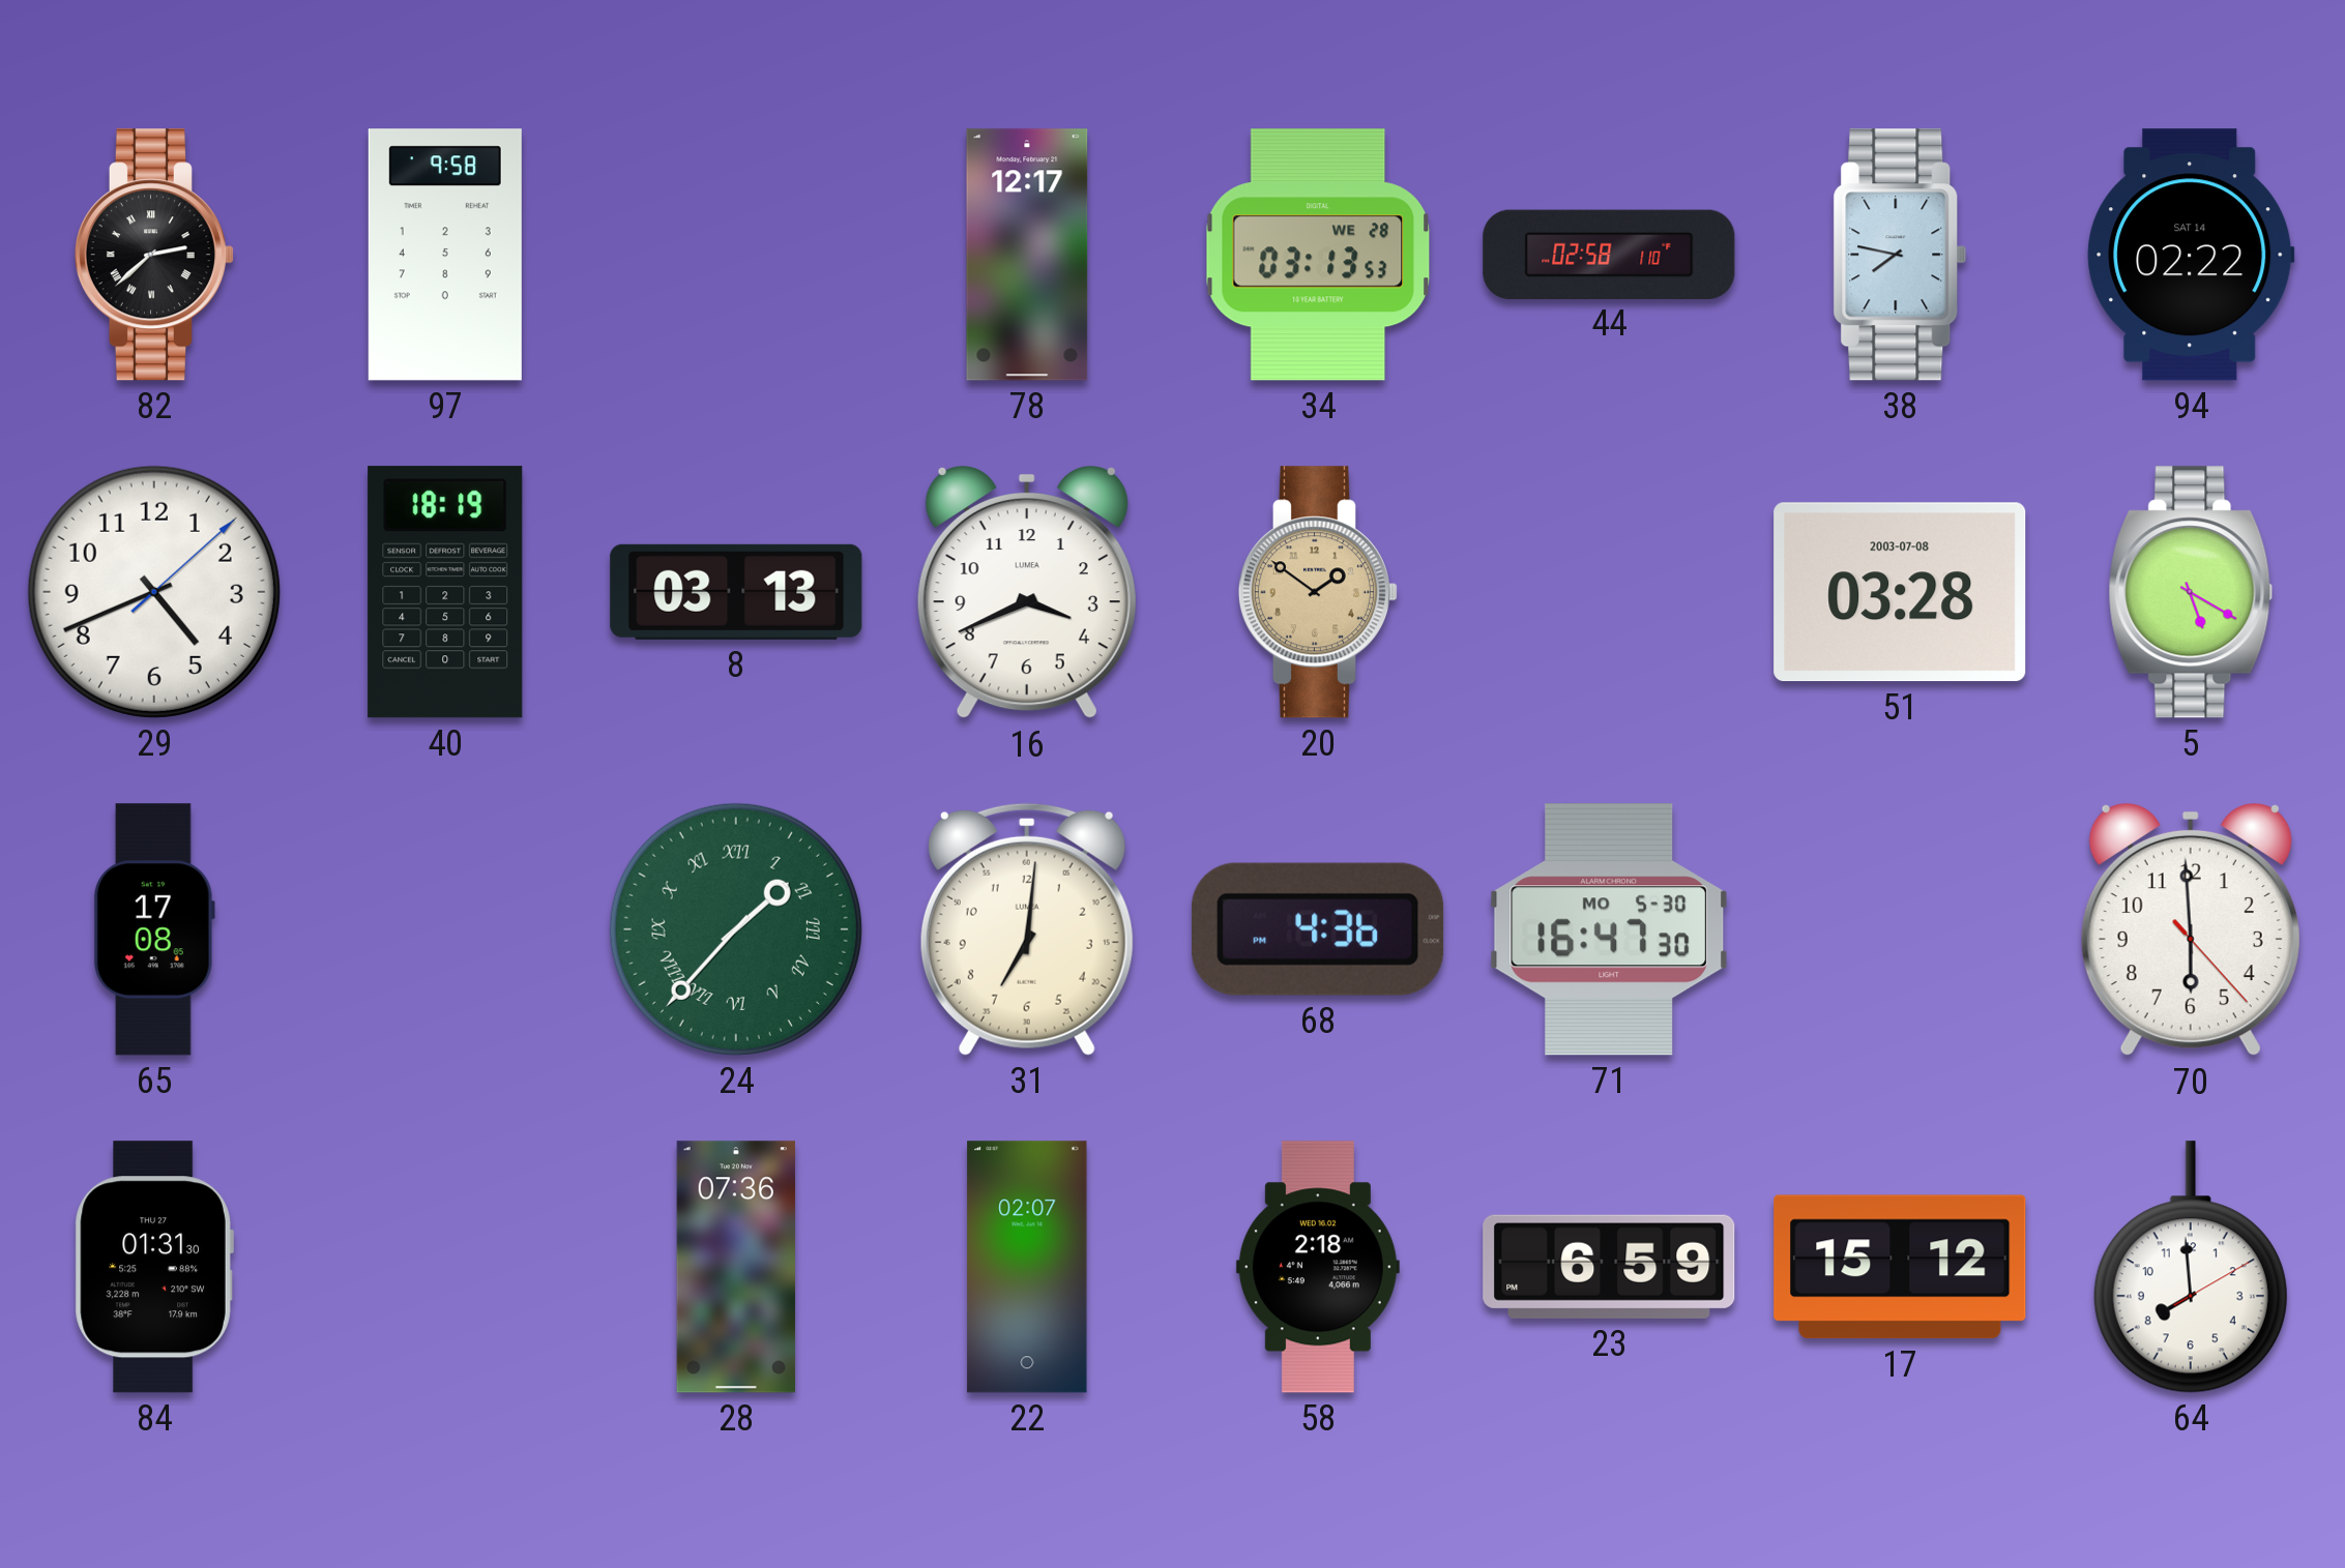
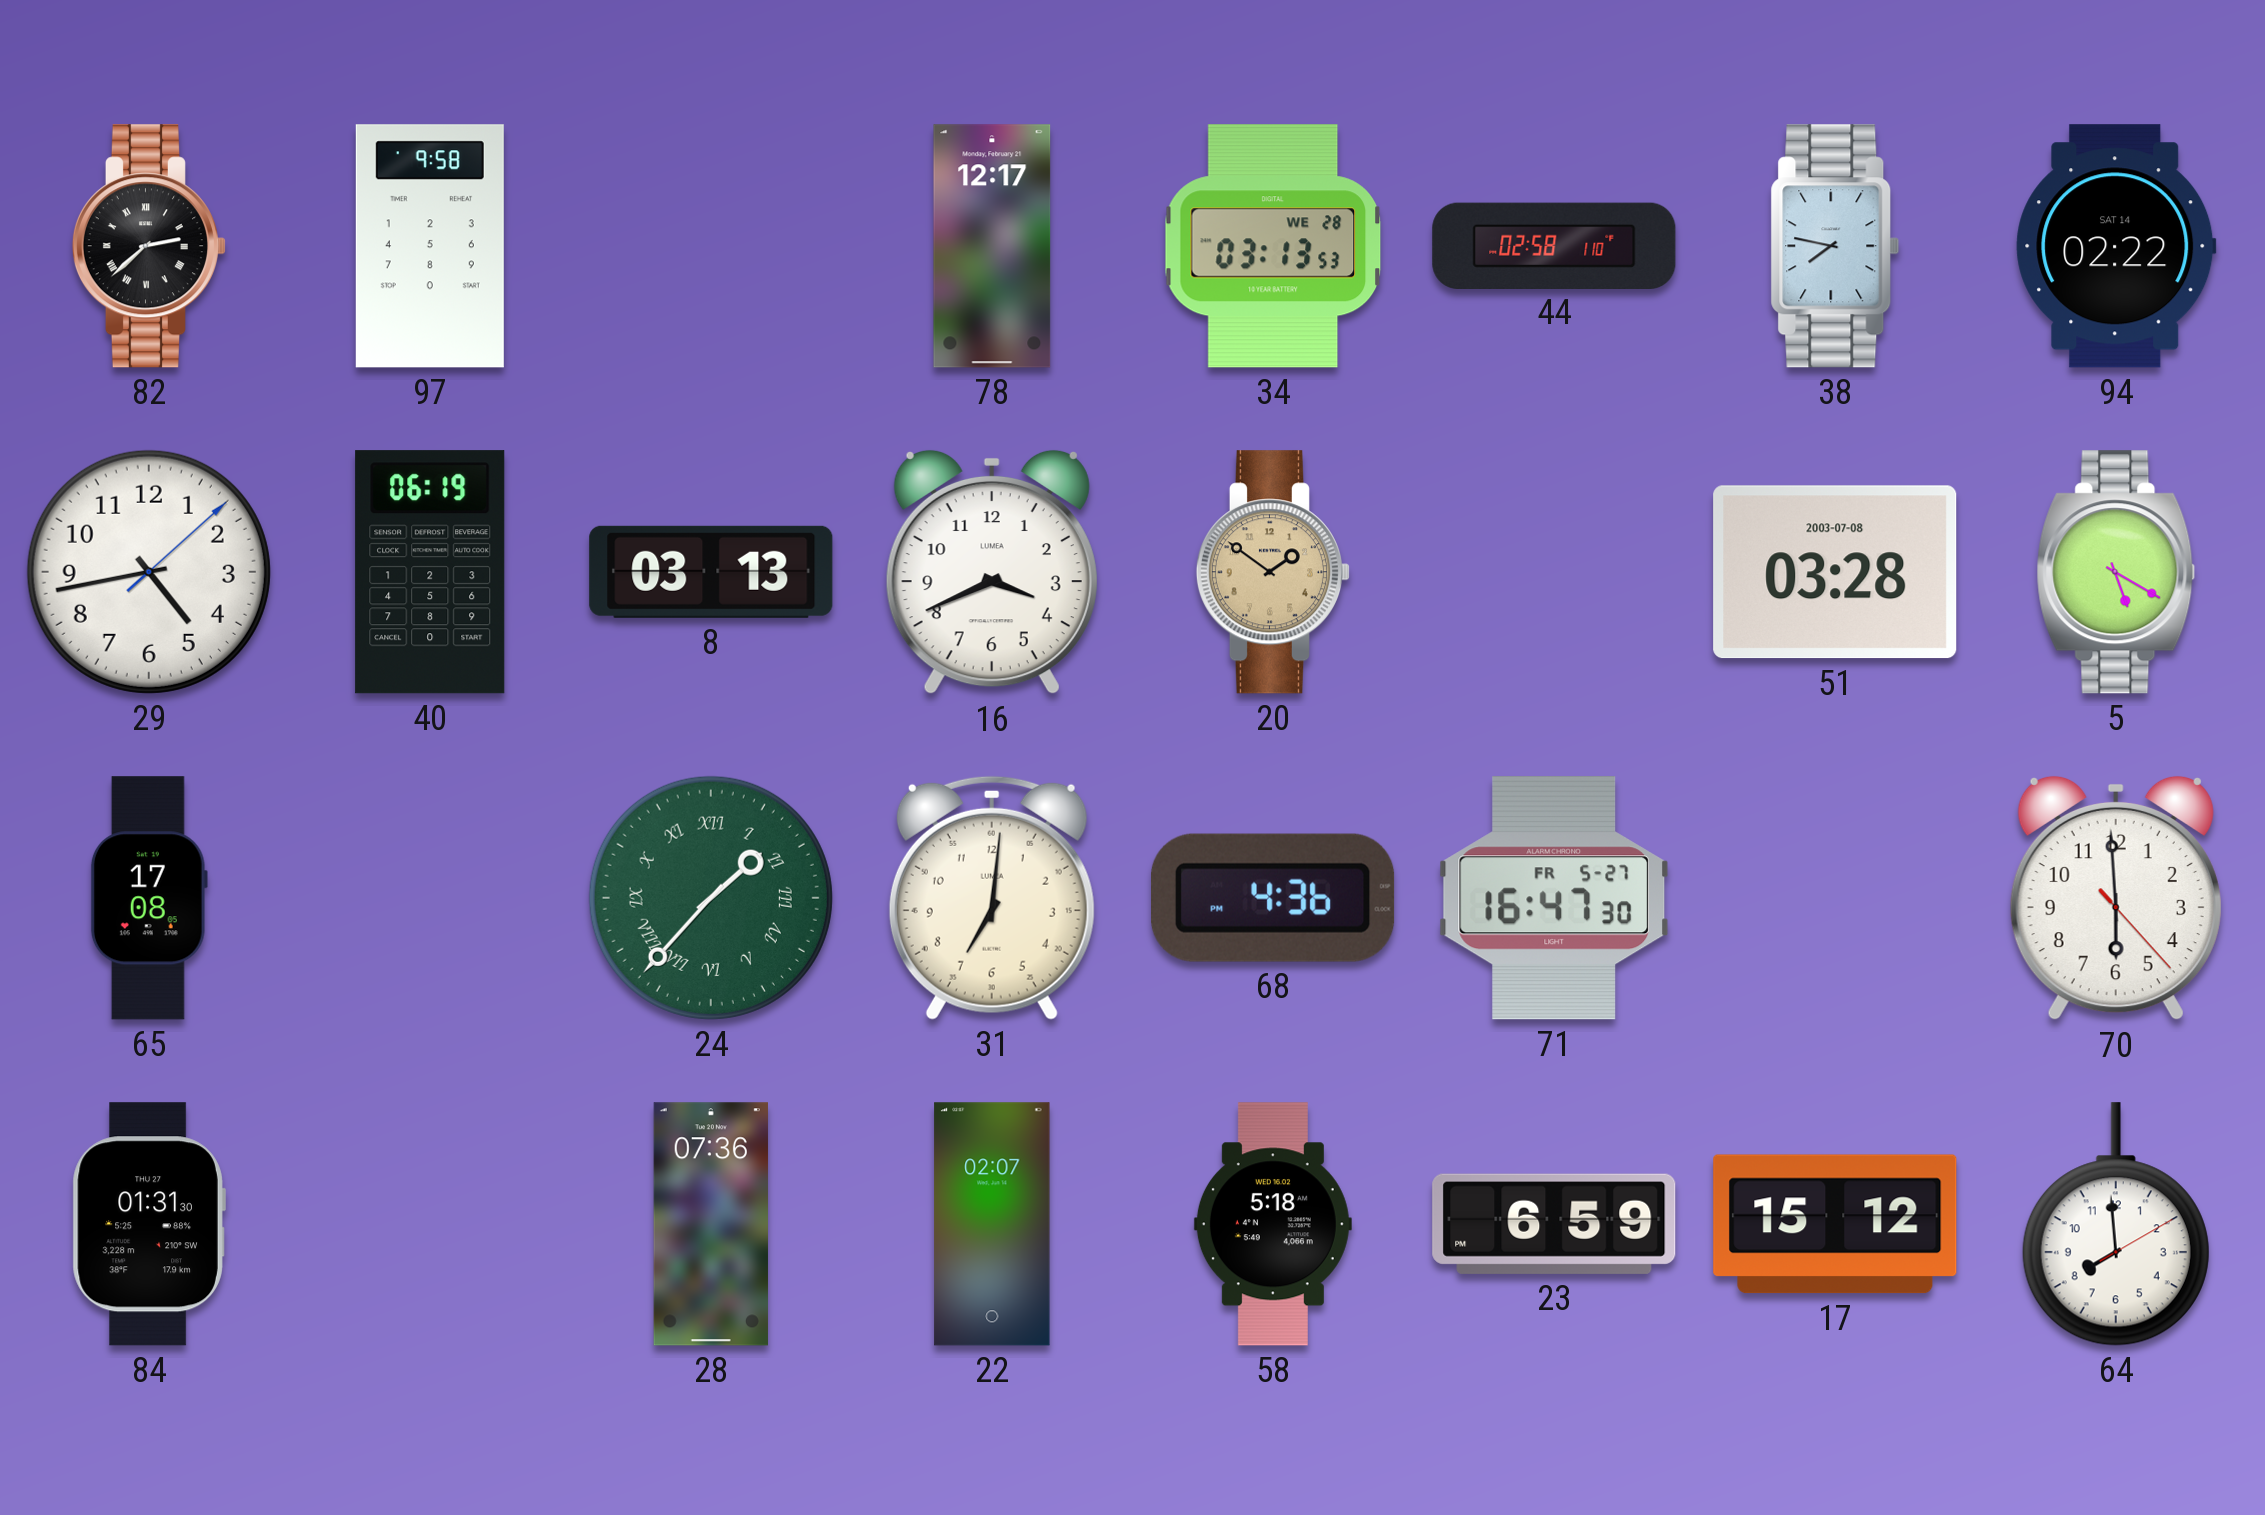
29: 4:41 -> 4:43 (149, 572)
40: 18:19 -> 06:19 (430, 572)
71 date: MO 5-30 -> FR 5-27 (1553, 898)
58: 2:18 -> 5:18 (1273, 1224)
